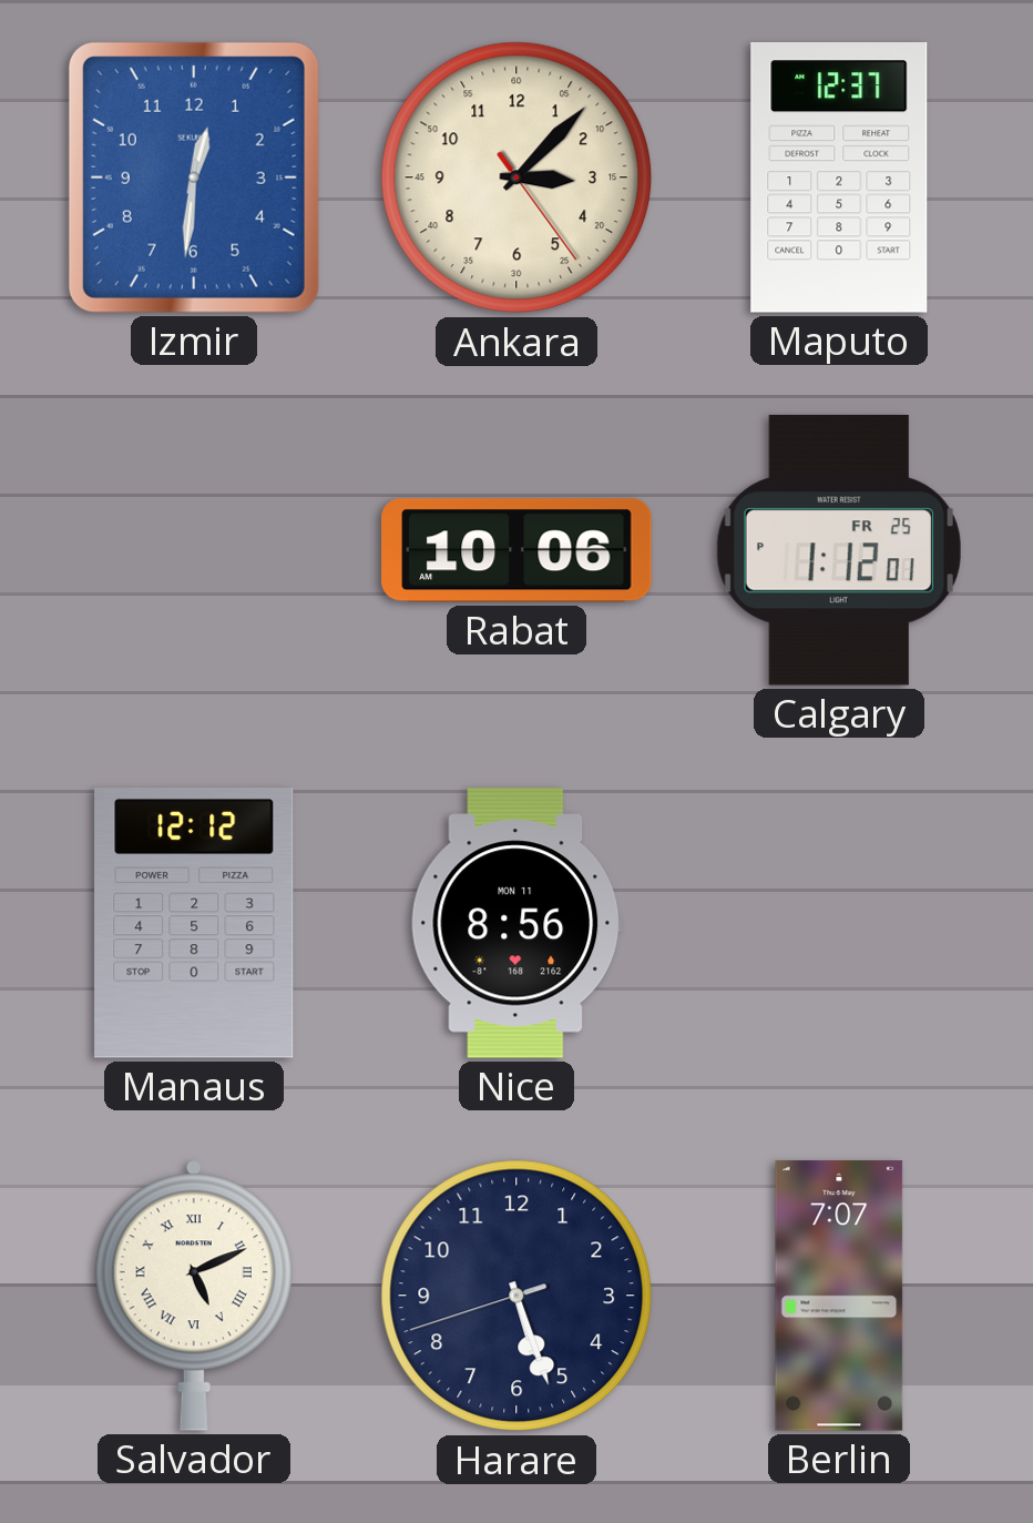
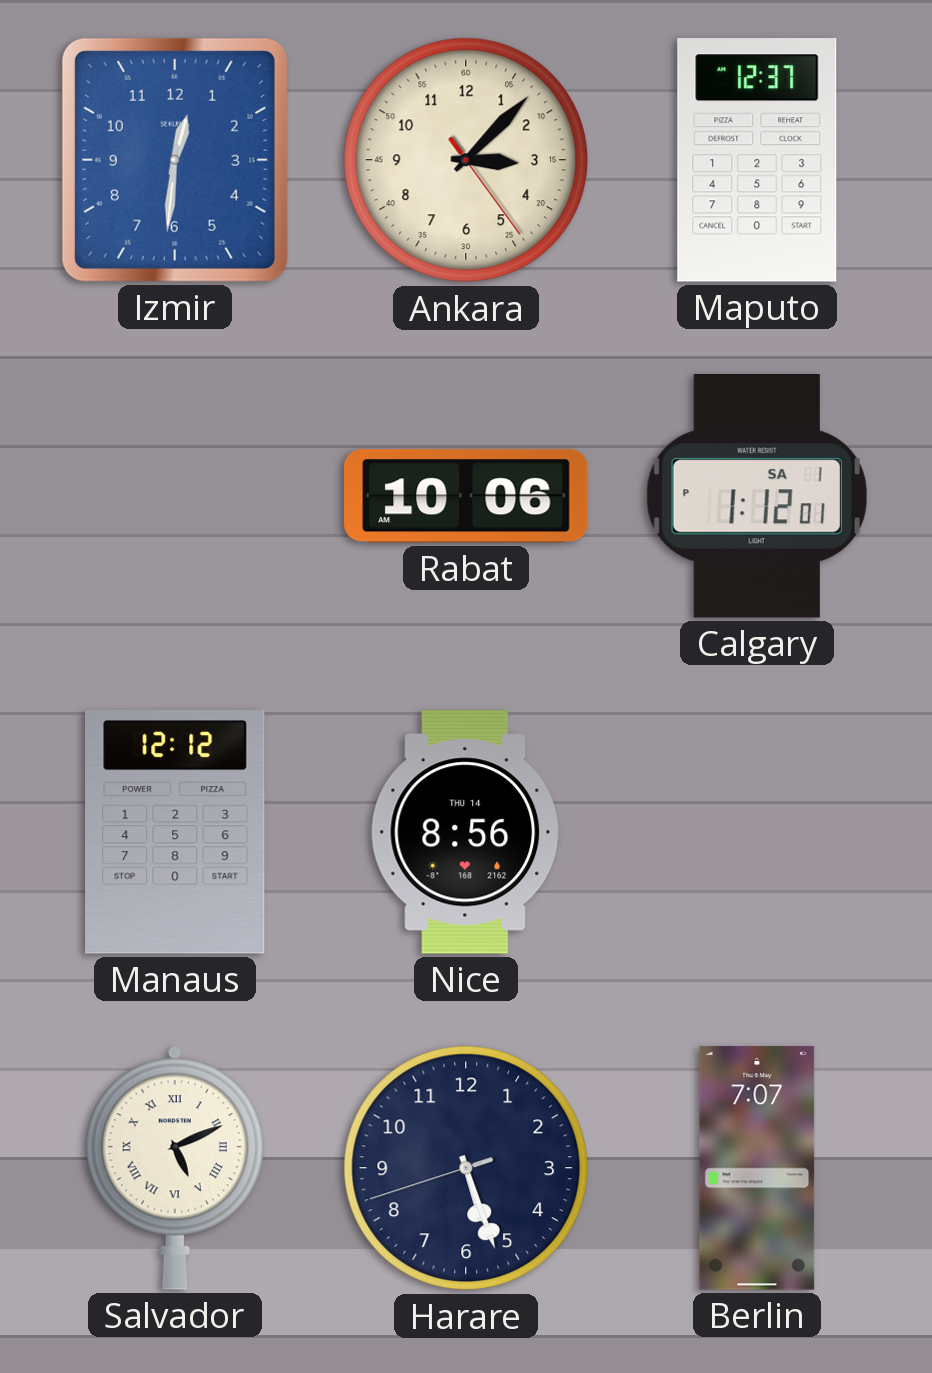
Calgary date: FR 25 -> SA 1 (757, 496)
Nice date: MON 11 -> THU 14 (466, 832)
